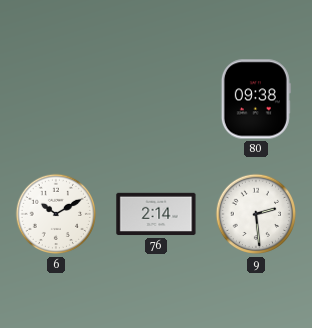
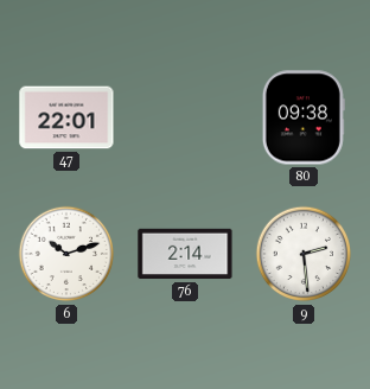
47: none -> 22:01 (66, 117)
6: 10:10 -> 10:12 (66, 254)
